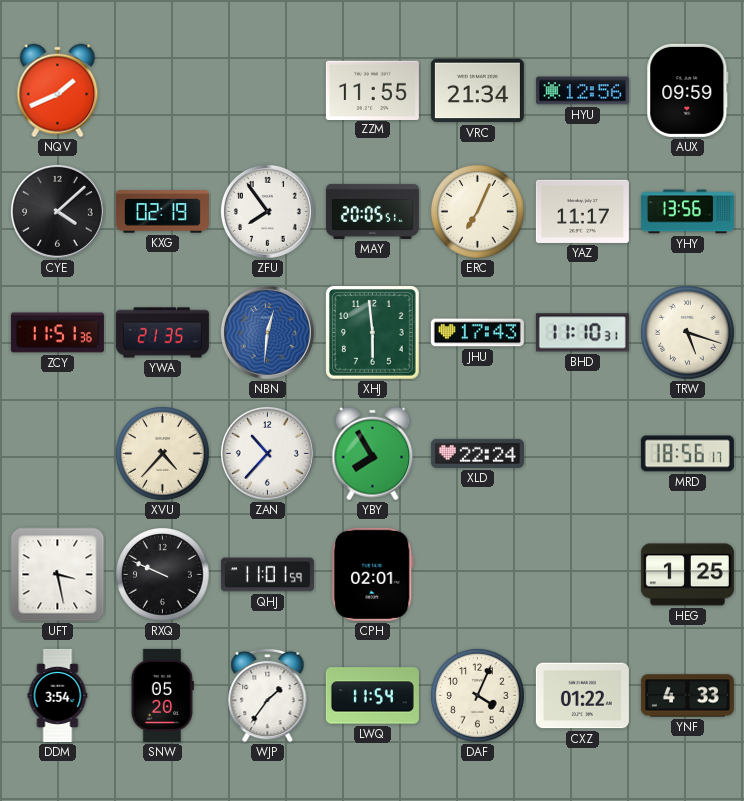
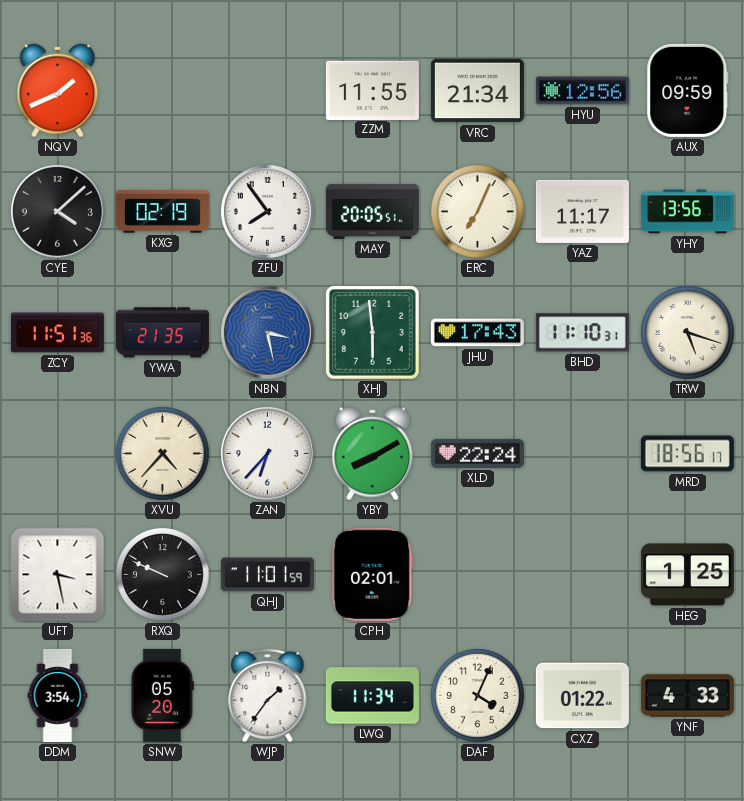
NBN: 12:31 -> 3:28 (267, 332)
ZAN: 10:37 -> 6:37 (267, 453)
YBY: 7:55 -> 8:10 (373, 454)
LWQ: 11:54 -> 11:34 (372, 696)
